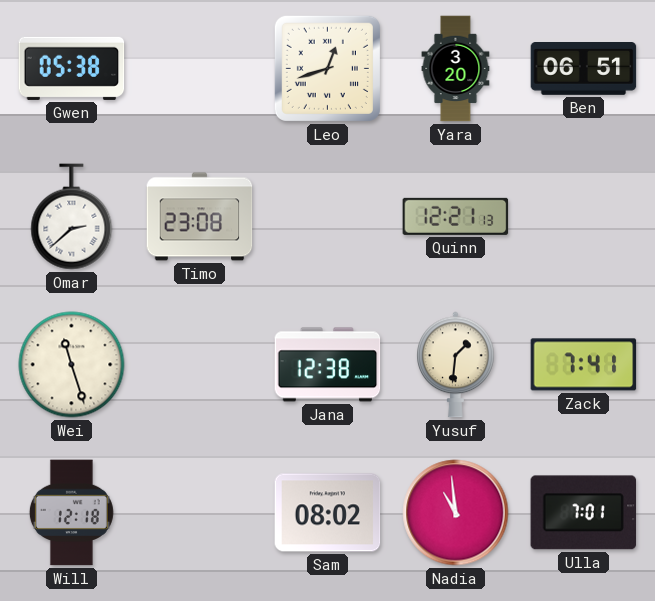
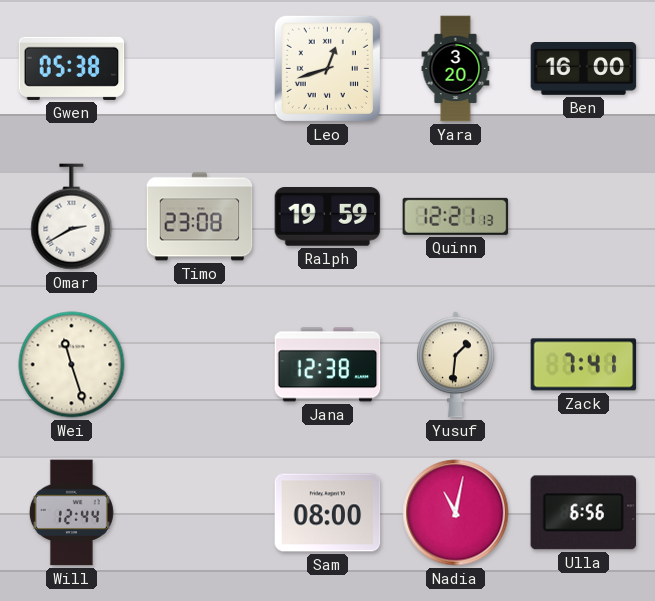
Ben: 06:51 -> 16:00 (584, 69)
Omar: 2:38 -> 2:40 (72, 217)
Ralph: none -> 19:59 (328, 217)
Will: 12:18 -> 12:44 (71, 513)
Sam: 08:02 -> 08:00 (328, 513)
Nadia: 10:59 -> 11:02 (456, 513)
Ulla: 7:01 -> 6:56 (584, 513)
